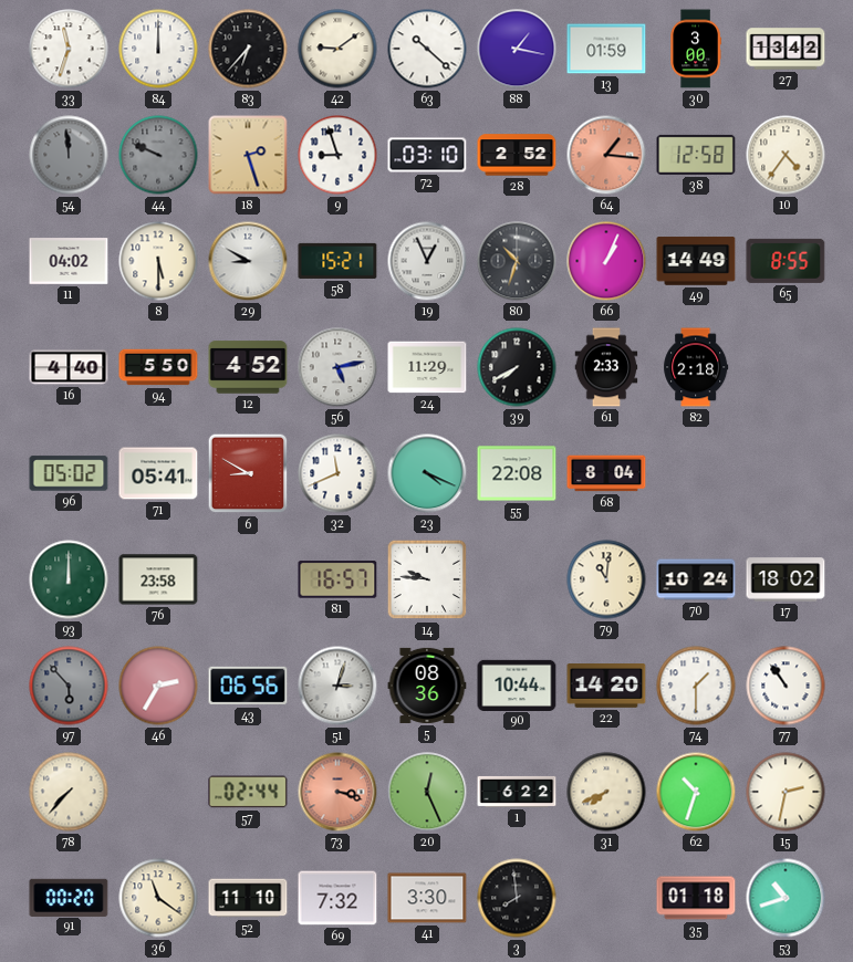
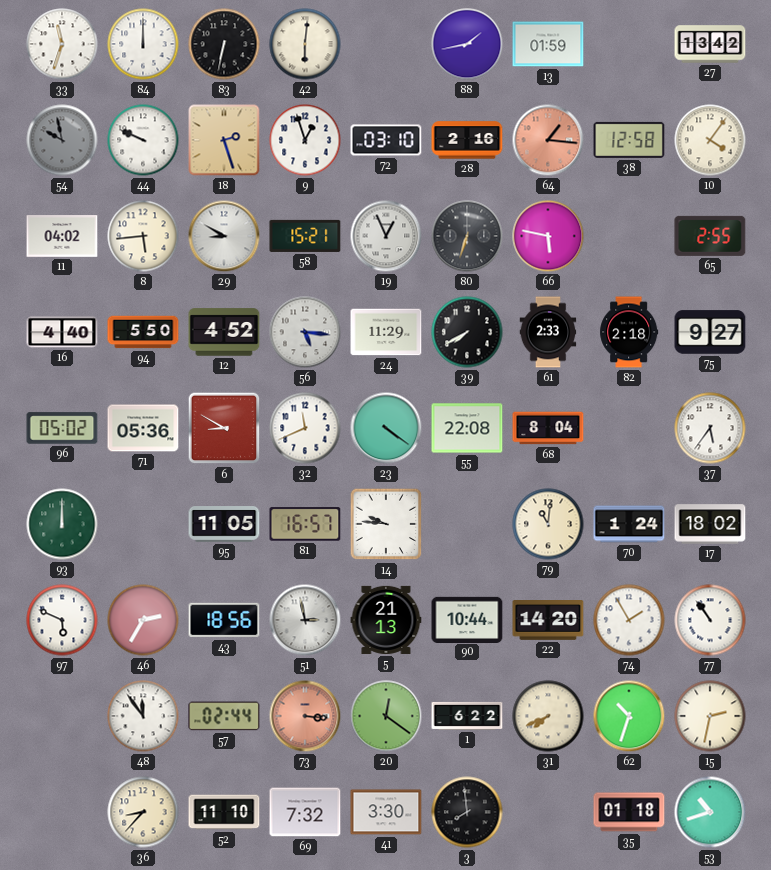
83: 6:37 -> 6:32 (224, 44)
42: 9:09 -> 6:01 (305, 44)
63: 10:22 -> none (427, 49)
88: 1:17 -> 1:43 (467, 44)
30: 3:00 -> none (696, 49)
54: 11:59 -> 9:58 (62, 140)
44 dial: grey -> white (143, 140)
9: 8:57 -> 12:57 (305, 140)
28: 2:52 -> 2:16 (467, 140)
10: 4:36 -> 4:06 (710, 140)
8: 5:30 -> 5:44 (143, 236)
80: 10:33 -> 6:33 (467, 236)
66: 1:04 -> 5:47 (548, 236)
49: 14:49 -> none (696, 261)
65: 8:55 -> 2:55 (710, 236)
56: 5:13 -> 5:16 (305, 332)
75: none -> 9:27 (710, 332)
71: 05:41 -> 05:36 (143, 428)
23: 4:19 -> 4:21 (386, 428)
37: none -> 5:36 (710, 428)
76: 23:58 -> none (158, 579)
95: none -> 11:05 (224, 524)
70: 10:24 -> 1:24 (629, 524)
97: 5:53 -> 5:49 (62, 620)
97 dial: grey -> white (62, 620)
43: 06:56 -> 18:56 (224, 620)
51: 3:03 -> 2:58 (305, 620)
5: 08:36 -> 21:13 (386, 620)
74: 1:30 -> 1:55 (629, 620)
78: 7:37 -> none (69, 792)
48: none -> 11:54 (143, 716)
73: 3:18 -> 3:16 (305, 716)
20: 12:26 -> 12:21 (386, 716)
91: 00:20 -> none (69, 897)
36: 11:21 -> 8:37 (143, 812)
